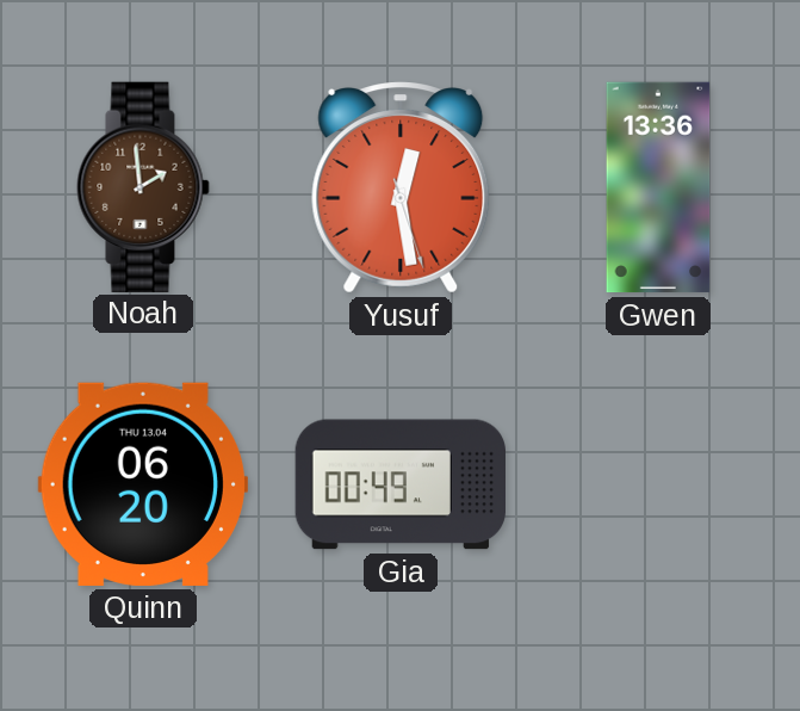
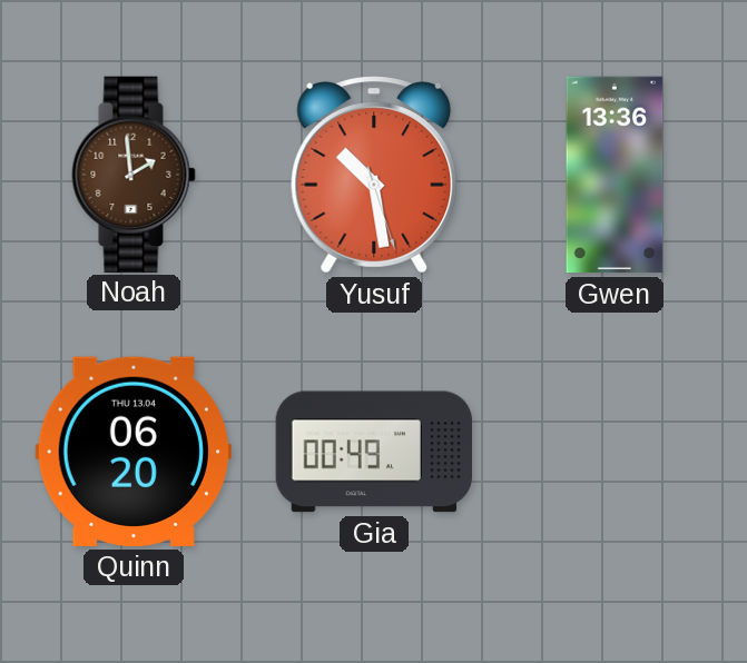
Yusuf: 12:28 -> 10:28 (374, 175)
